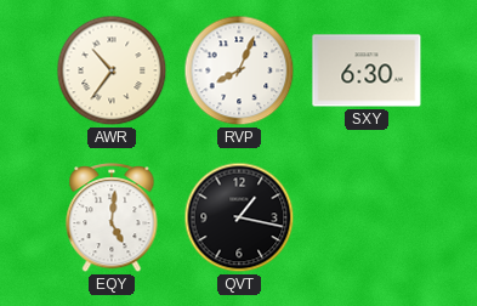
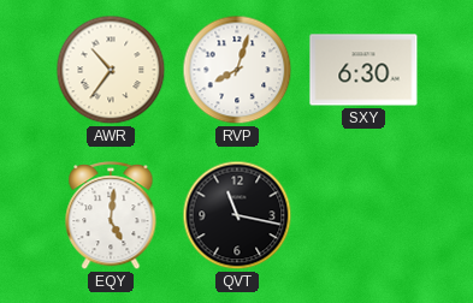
RVP: 8:04 -> 8:03 (237, 70)
QVT: 1:17 -> 11:17 (237, 215)
